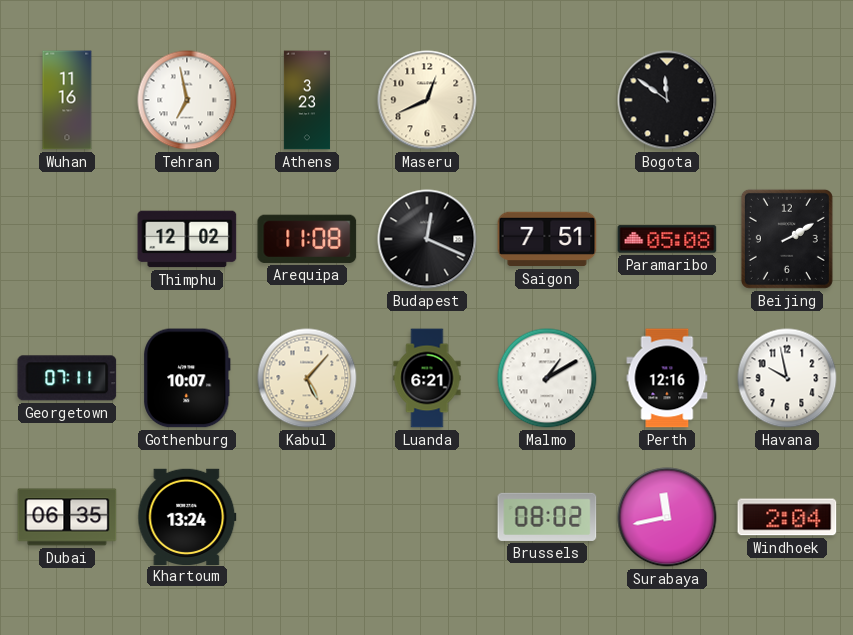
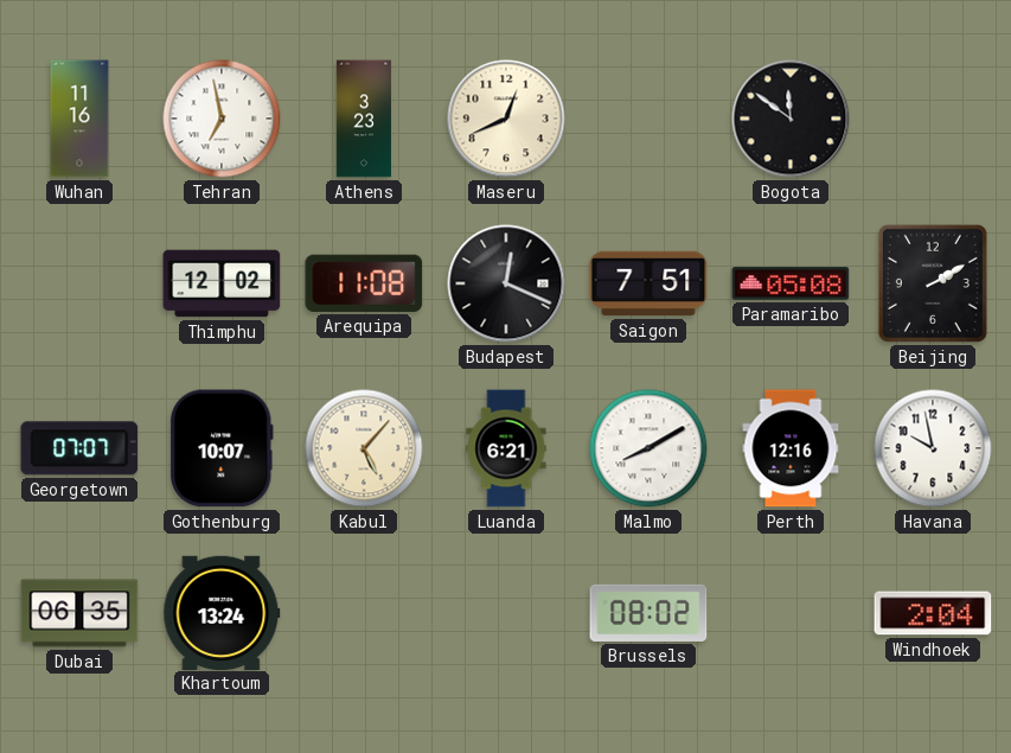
Georgetown: 07:11 -> 07:07 (79, 448)
Malmo: 1:10 -> 8:10 (648, 448)
Surabaya: 11:43 -> none (667, 517)
